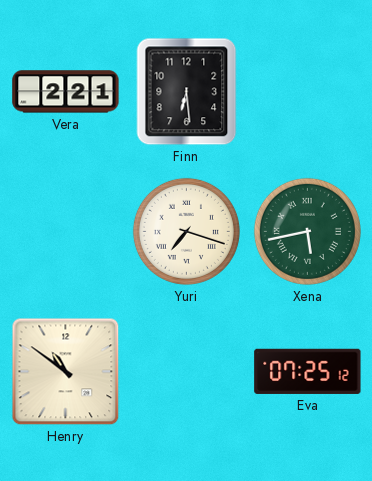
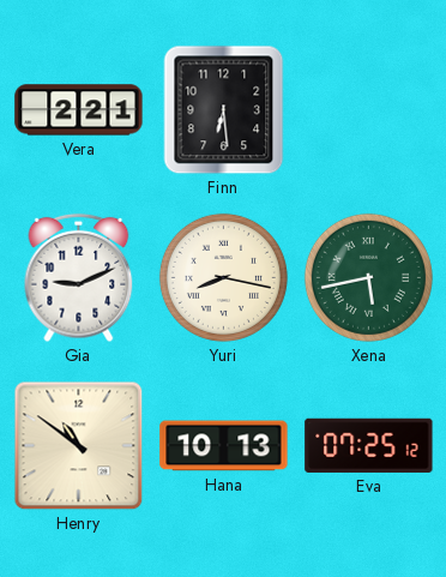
Gia: none -> 9:11 (79, 278)
Yuri: 7:18 -> 8:17 (223, 277)
Hana: none -> 10:13 (224, 446)
